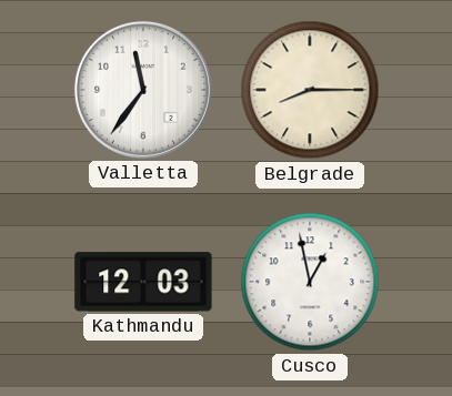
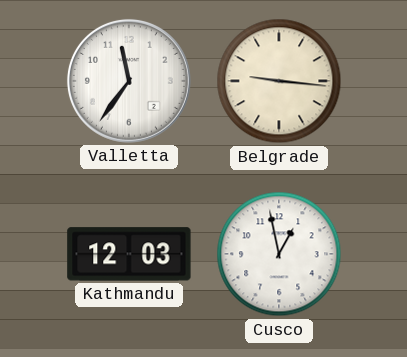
Belgrade: 8:15 -> 9:16 (279, 81)
